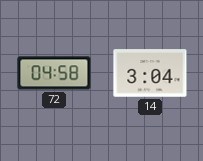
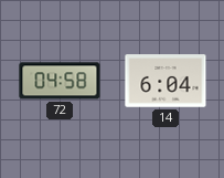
14: 3:04 -> 6:04 (166, 81)
